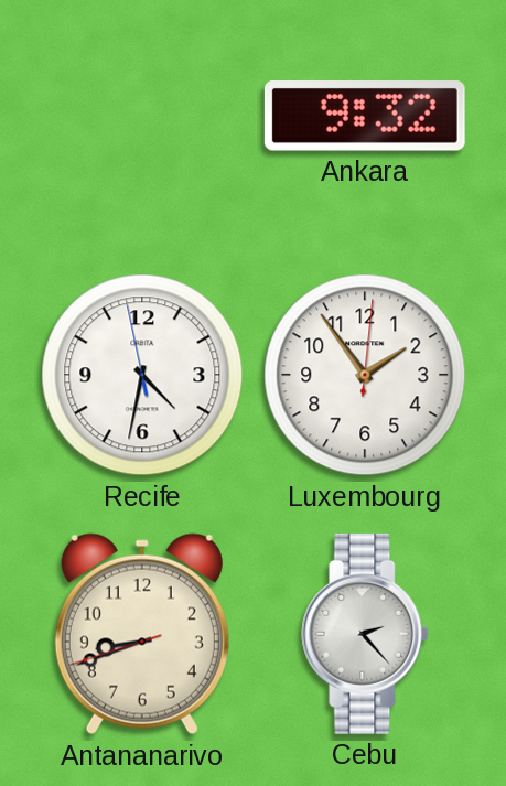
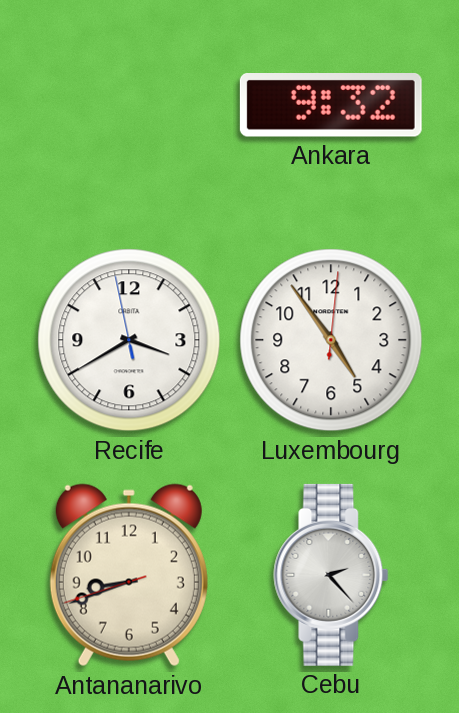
Recife: 4:31 -> 3:39 (129, 340)
Luxembourg: 1:54 -> 4:54 (331, 340)
